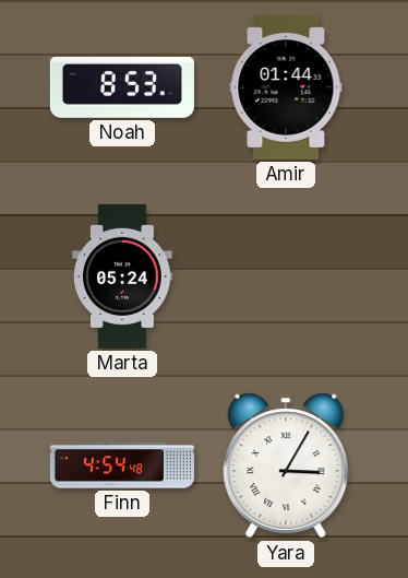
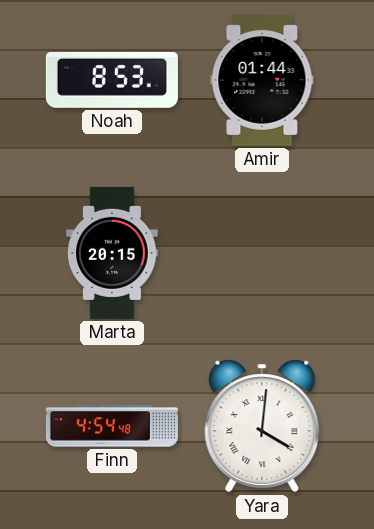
Marta: 05:24 -> 20:15 (112, 253)
Yara: 3:05 -> 4:01 (262, 426)
